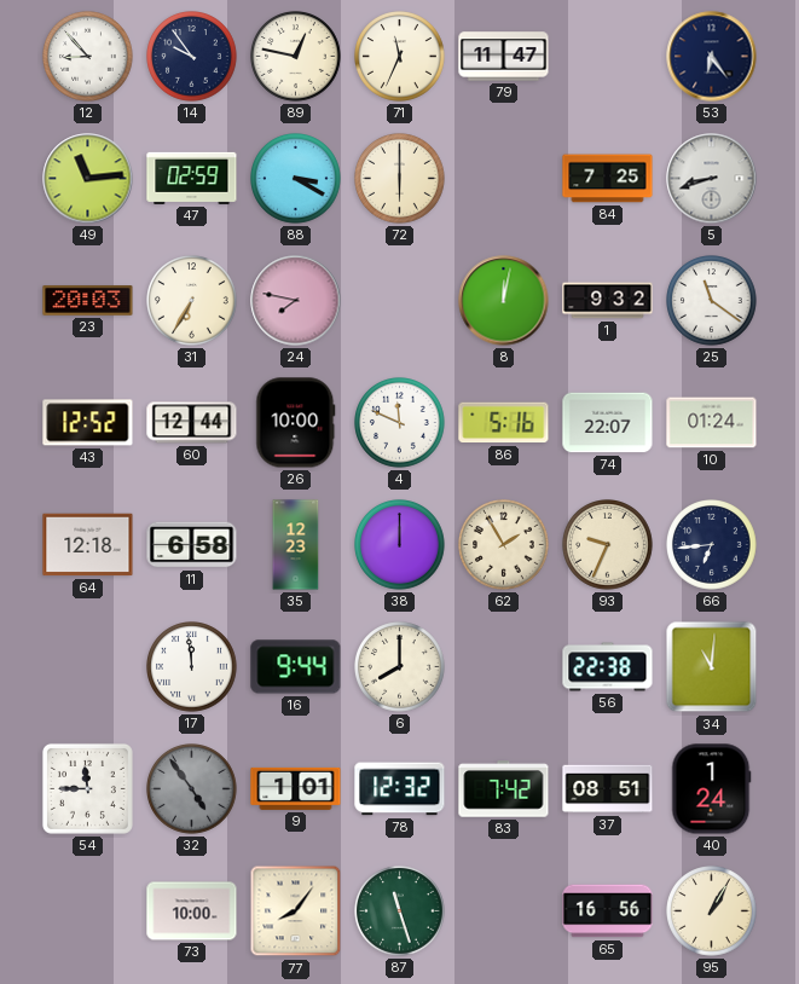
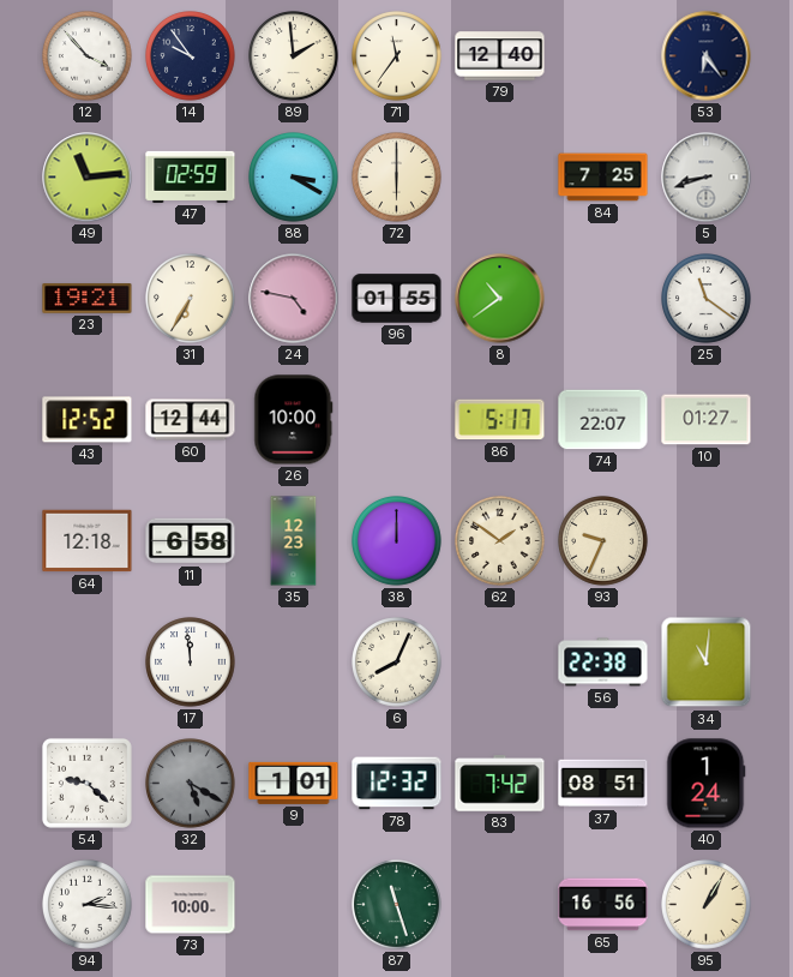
12: 8:53 -> 3:53 (88, 56)
89: 12:47 -> 1:59 (294, 56)
71: 11:34 -> 11:36 (397, 56)
79: 11:47 -> 12:40 (500, 56)
23: 20:03 -> 19:21 (88, 299)
24: 7:47 -> 4:47 (294, 299)
96: none -> 01:55 (397, 299)
8: 12:02 -> 10:39 (500, 299)
1: 9:32 -> none (608, 301)
4: 11:49 -> none (400, 423)
86: 5:16 -> 5:17 (500, 420)
10: 01:24 -> 01:27 (707, 420)
62: 1:55 -> 1:51 (500, 541)
66: 6:44 -> none (712, 545)
16: 9:44 -> none (296, 667)
6: 8:00 -> 8:04 (397, 663)
54: 11:45 -> 9:22 (86, 783)
32: 4:54 -> 5:20 (191, 784)
94: none -> 2:16 (88, 905)
77: 8:06 -> none (296, 911)
